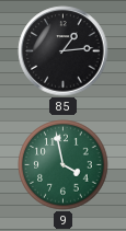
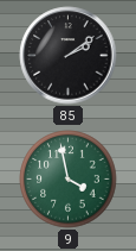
85: 1:14 -> 2:09 (69, 56)
